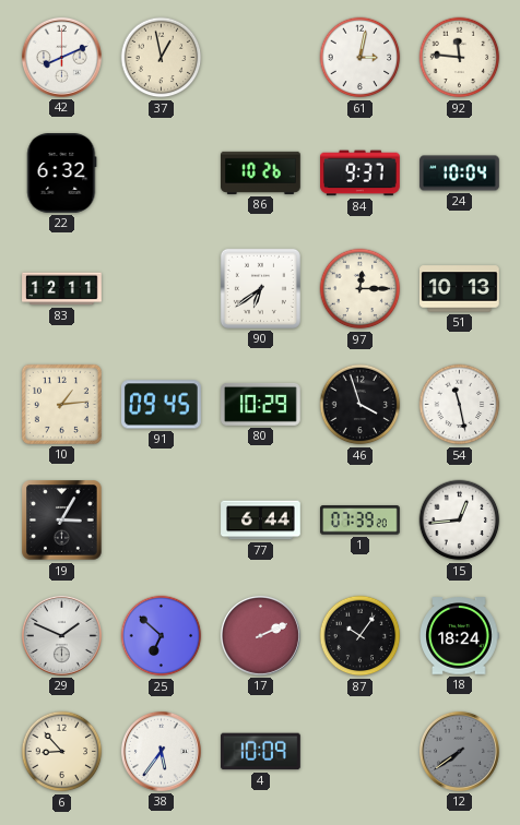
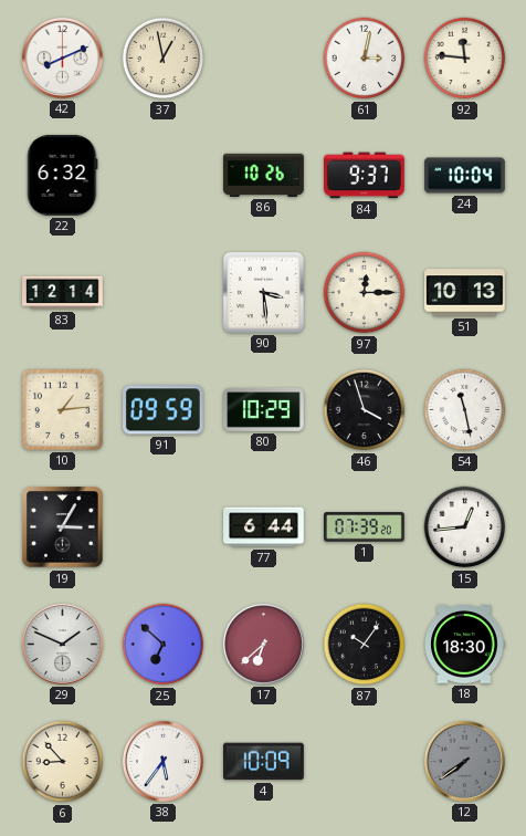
83: 12:11 -> 12:14 (63, 293)
90: 6:39 -> 3:29 (263, 292)
91: 09:45 -> 09:59 (164, 410)
17: 2:11 -> 6:38 (263, 644)
18: 18:24 -> 18:30 (464, 645)
